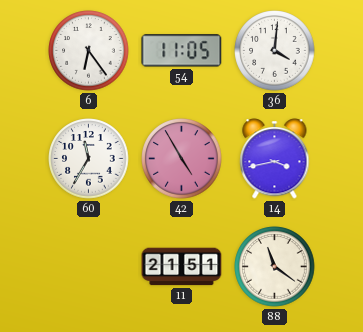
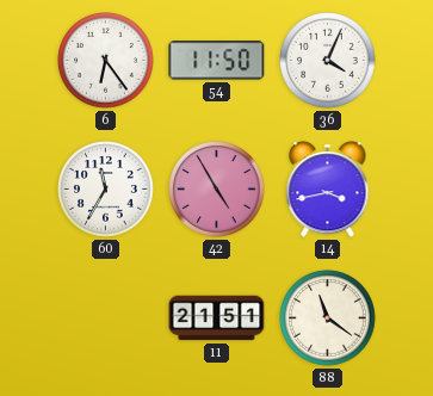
54: 11:05 -> 11:50 (217, 61)
36: 4:01 -> 4:04 (328, 61)
